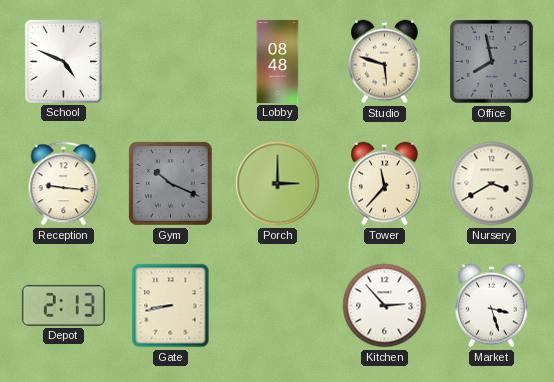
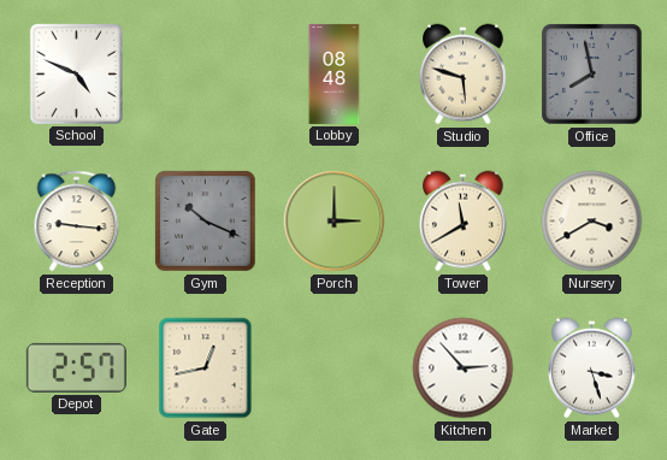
Tower: 11:37 -> 11:40 (464, 222)
Depot: 2:13 -> 2:57 (76, 367)
Gate: 8:43 -> 12:43 (206, 368)
